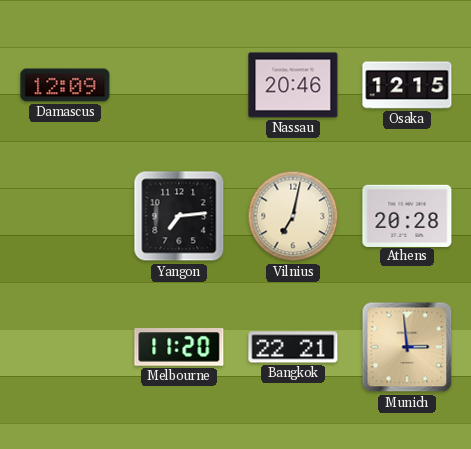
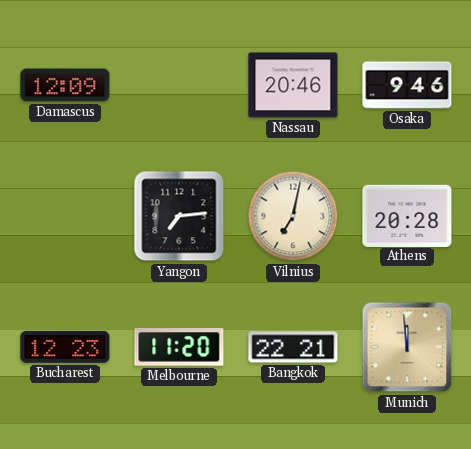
Osaka: 12:15 -> 9:46 (407, 85)
Bucharest: none -> 12:23 (65, 347)
Munich: 2:59 -> 11:59 (407, 347)
